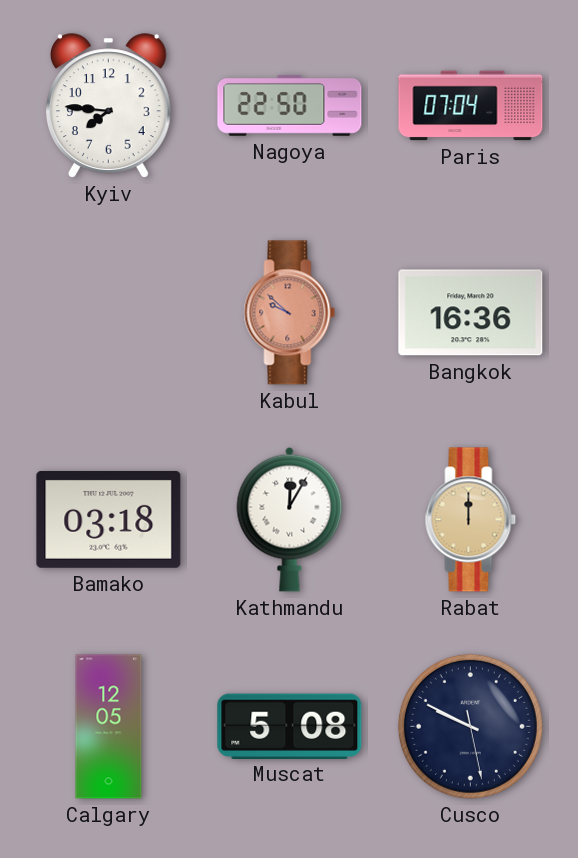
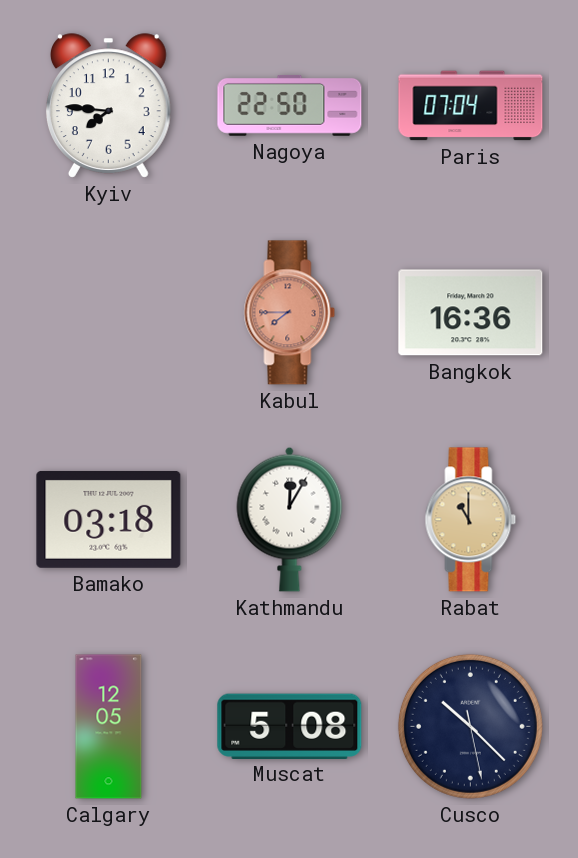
Kabul: 9:52 -> 7:45 (290, 313)
Rabat: 12:00 -> 11:00 (471, 520)
Cusco: 9:49 -> 10:22 (470, 726)
